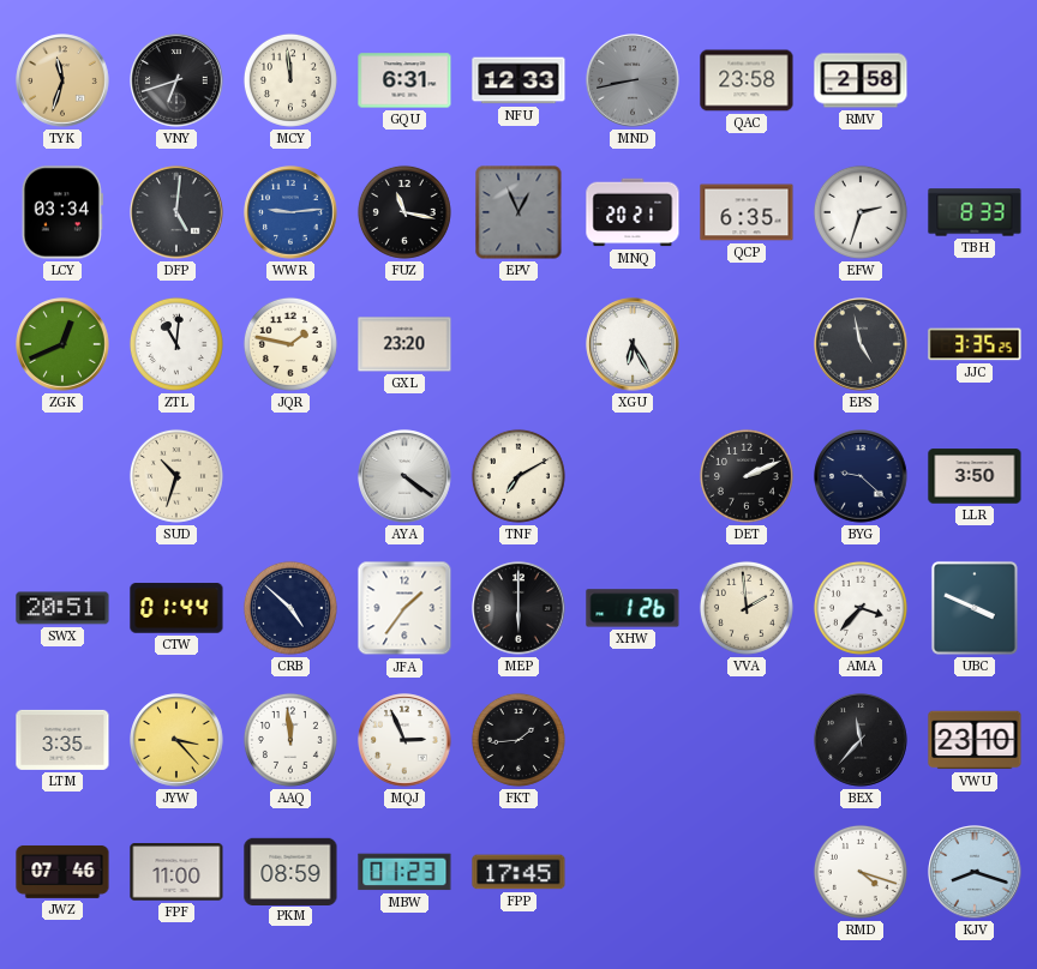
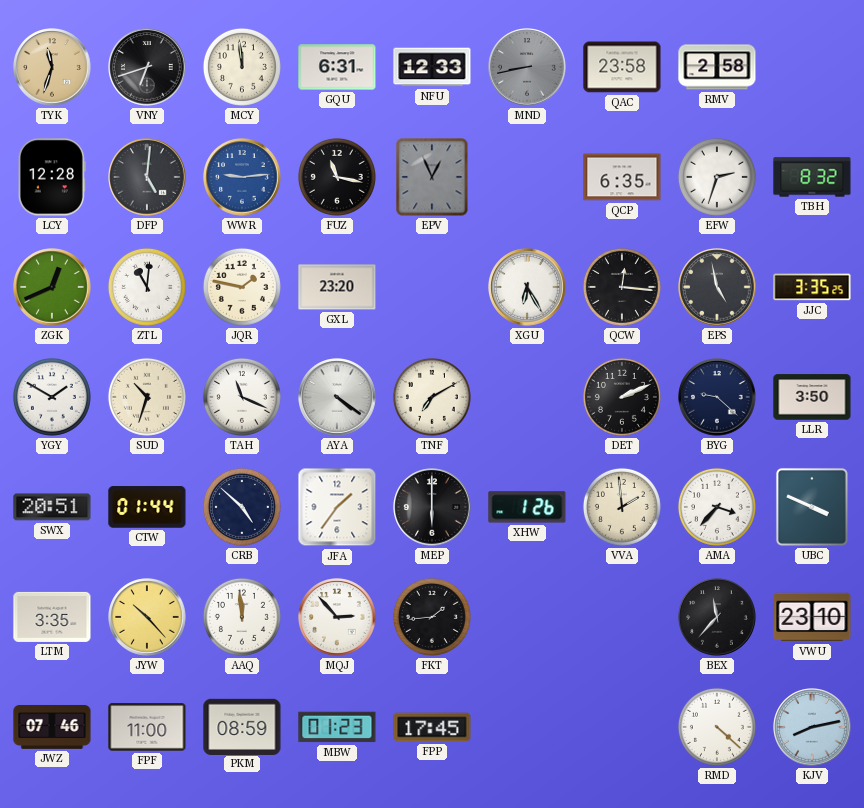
LCY: 03:34 -> 12:28 (52, 177)
MNQ: 20:21 -> none (633, 212)
TBH: 8:33 -> 8:32 (812, 177)
QCW: none -> 12:16 (622, 287)
YGY: none -> 1:50 (52, 397)
TAH: none -> 11:19 (242, 397)
JYW: 3:23 -> 10:23 (147, 617)
MQJ: 2:56 -> 2:53 (337, 617)
RMD: 4:18 -> 4:22 (717, 727)
KJV: 8:18 -> 8:13 (812, 727)
